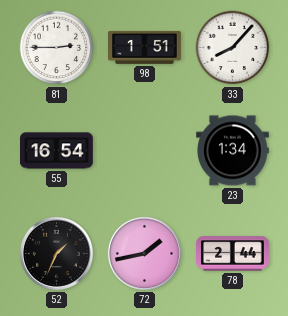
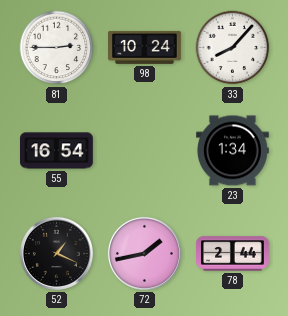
98: 1:51 -> 10:24 (145, 47)
52: 1:34 -> 1:19 (56, 253)
